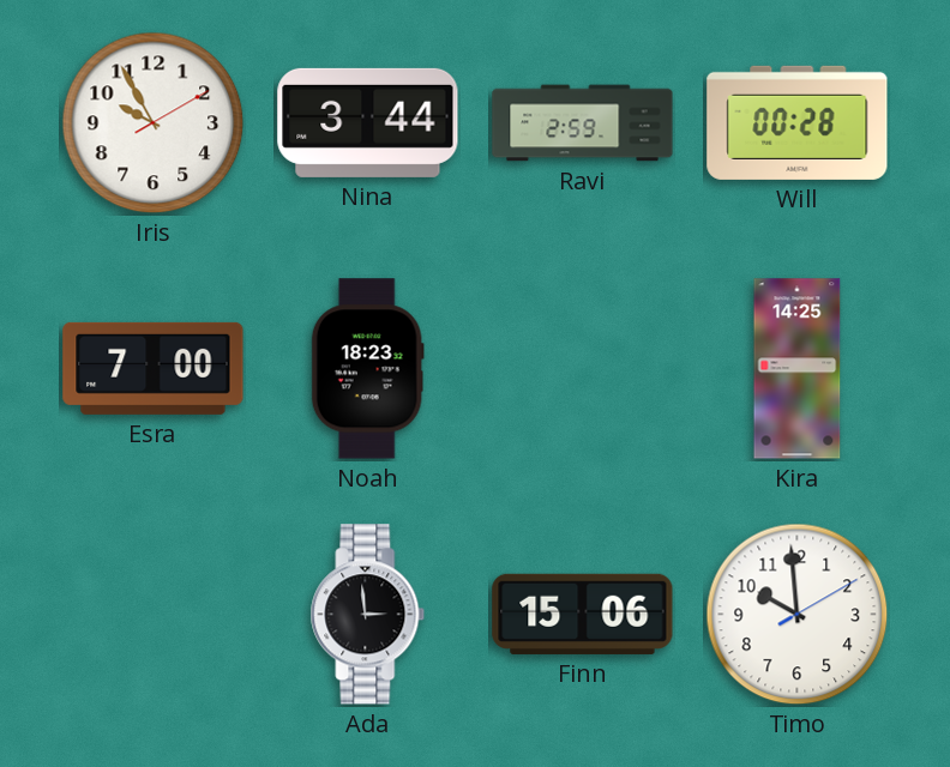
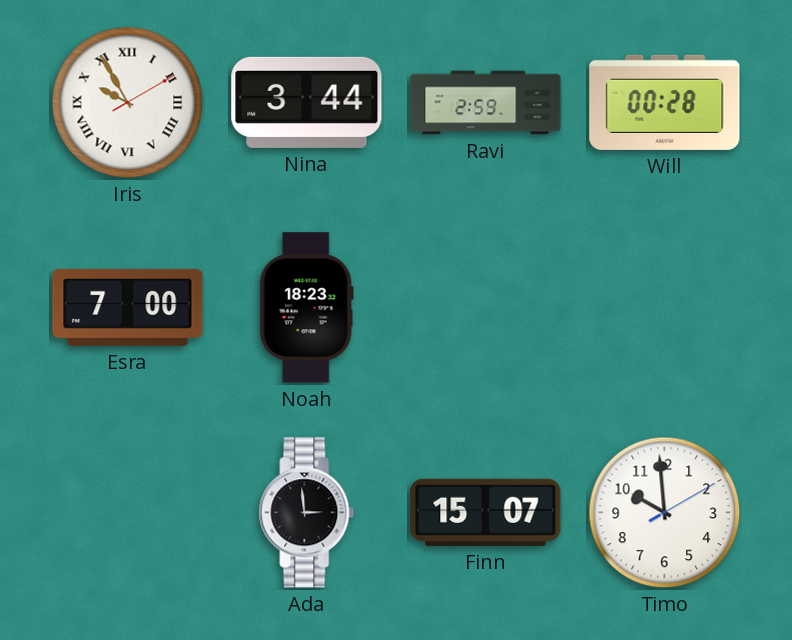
Iris numerals: Arabic -> Roman (128, 103)
Kira: 14:25 -> none (798, 369)
Finn: 15:06 -> 15:07 (486, 512)
